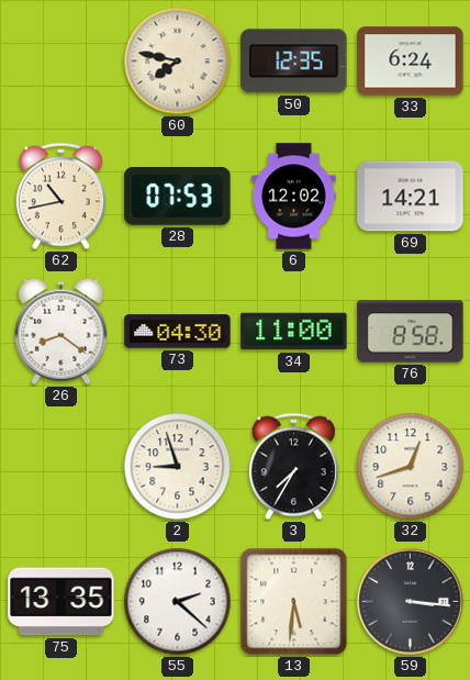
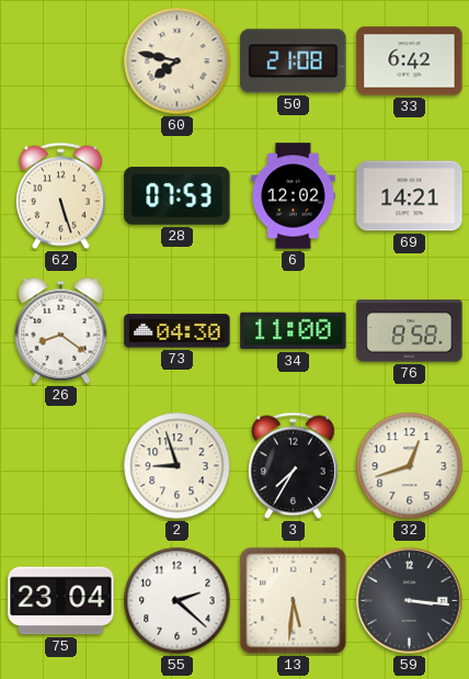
50: 12:35 -> 21:08 (294, 61)
33: 6:24 -> 6:42 (410, 61)
62: 10:43 -> 5:27 (60, 196)
75: 13:35 -> 23:04 (61, 601)
